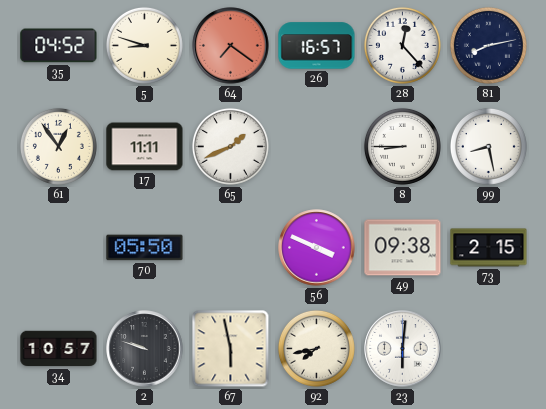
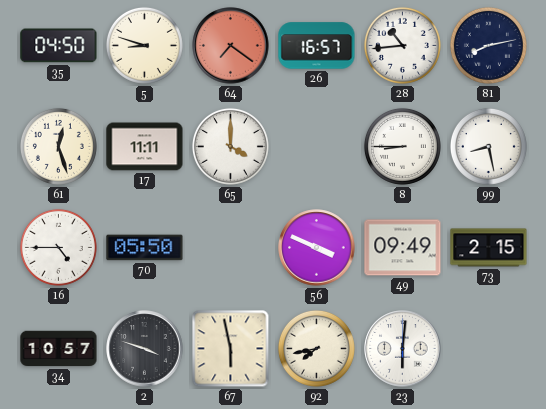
35: 04:52 -> 04:50 (59, 46)
28: 12:23 -> 10:44 (402, 45)
61: 12:54 -> 12:27 (58, 146)
65: 1:41 -> 4:00 (230, 146)
16: none -> 4:45 (58, 247)
49: 09:38 -> 09:49 (403, 248)
2: 9:48 -> 3:48 (145, 349)
